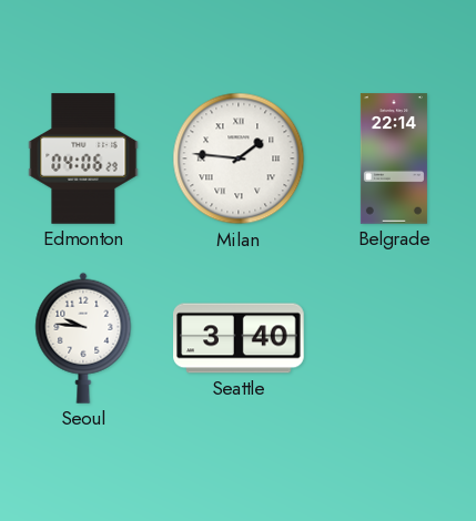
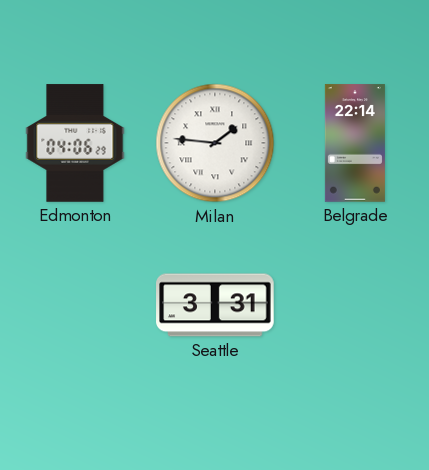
Seoul: 9:46 -> none (83, 338)
Seattle: 3:40 -> 3:31 (215, 305)
